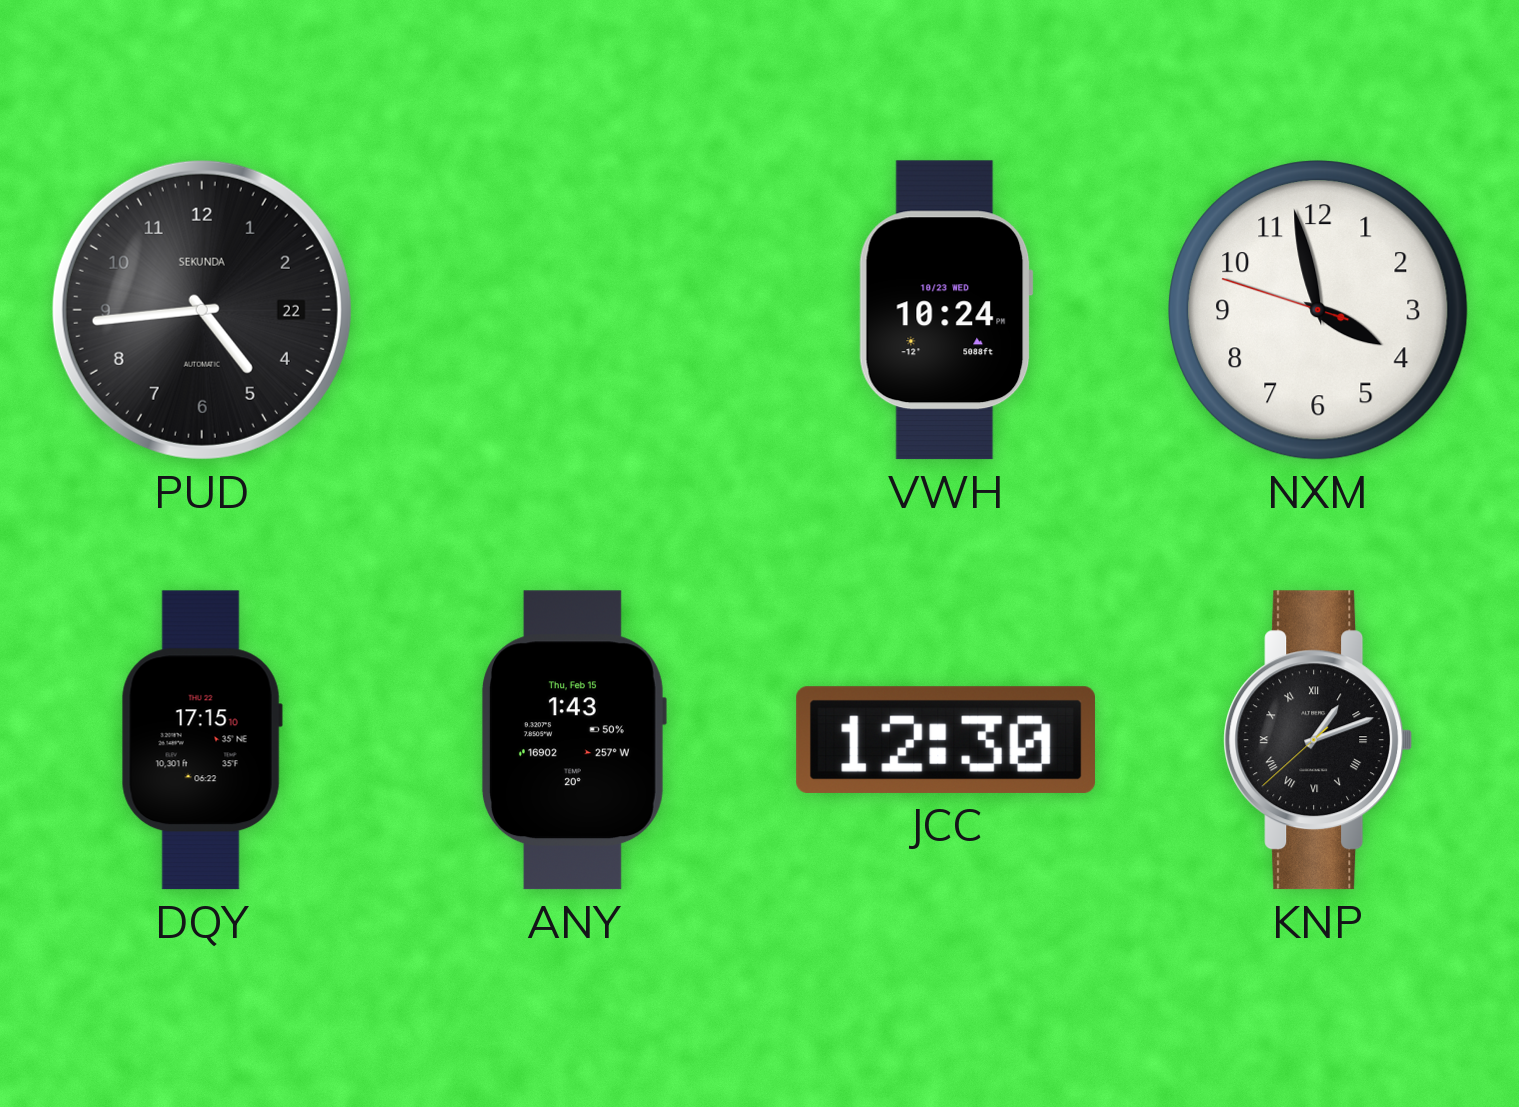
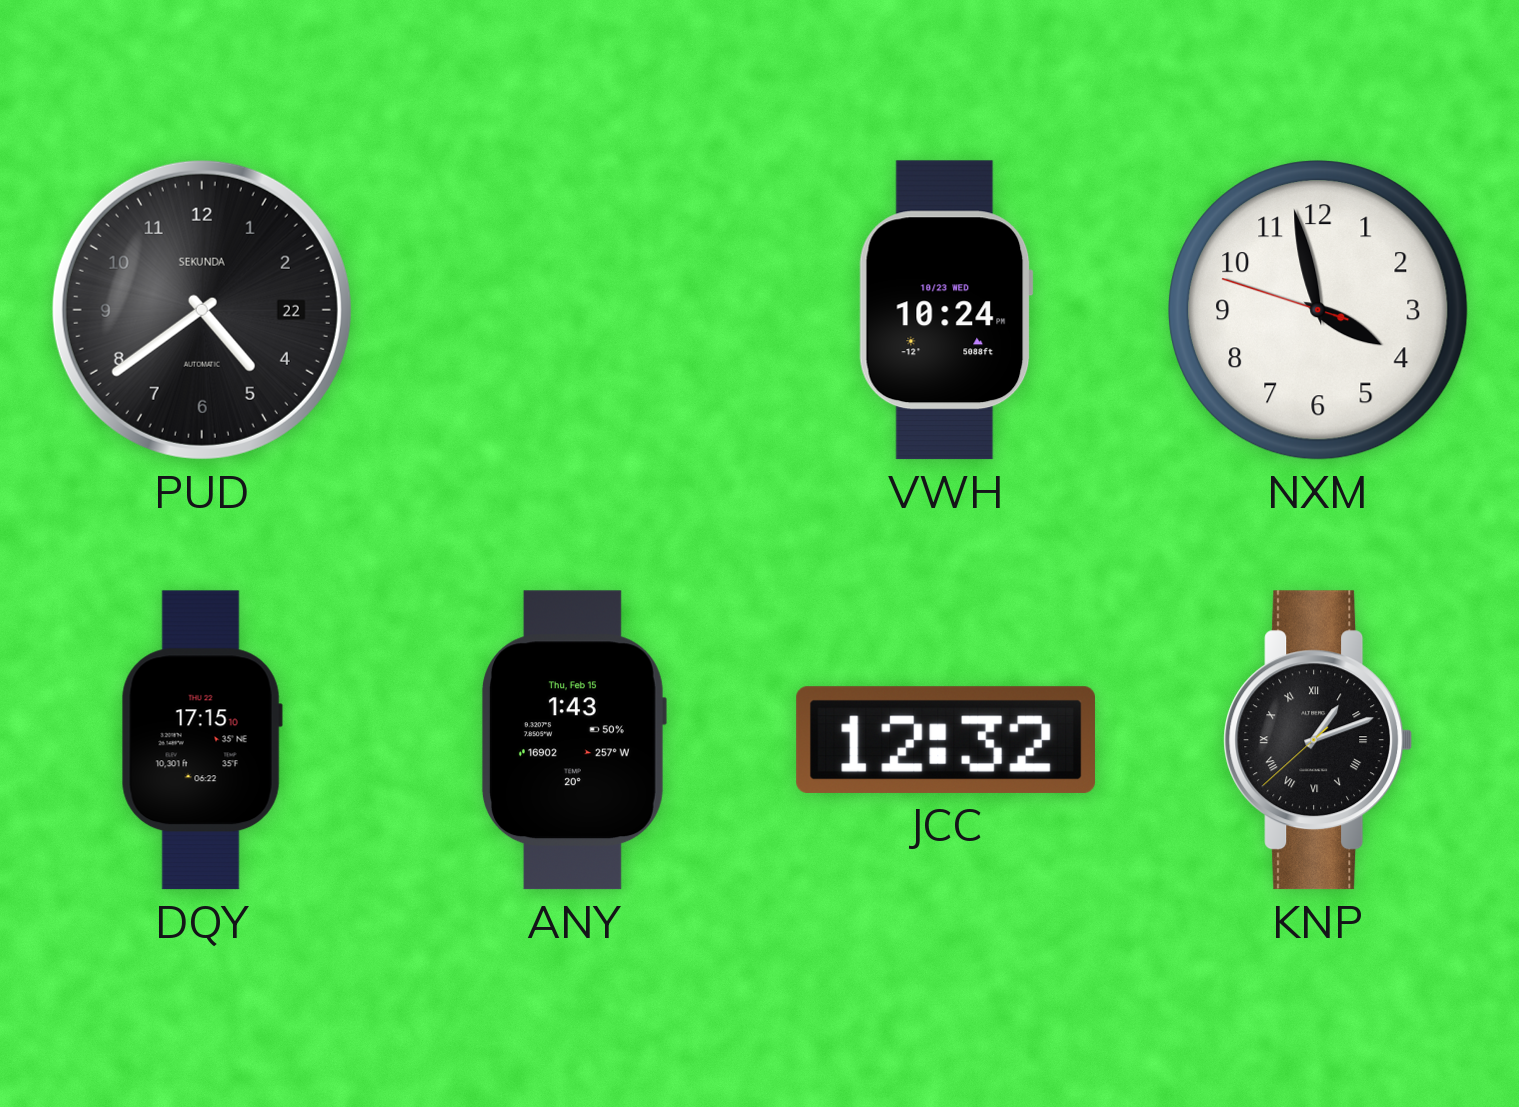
PUD: 4:44 -> 4:39 (202, 310)
JCC: 12:30 -> 12:32 (946, 740)
